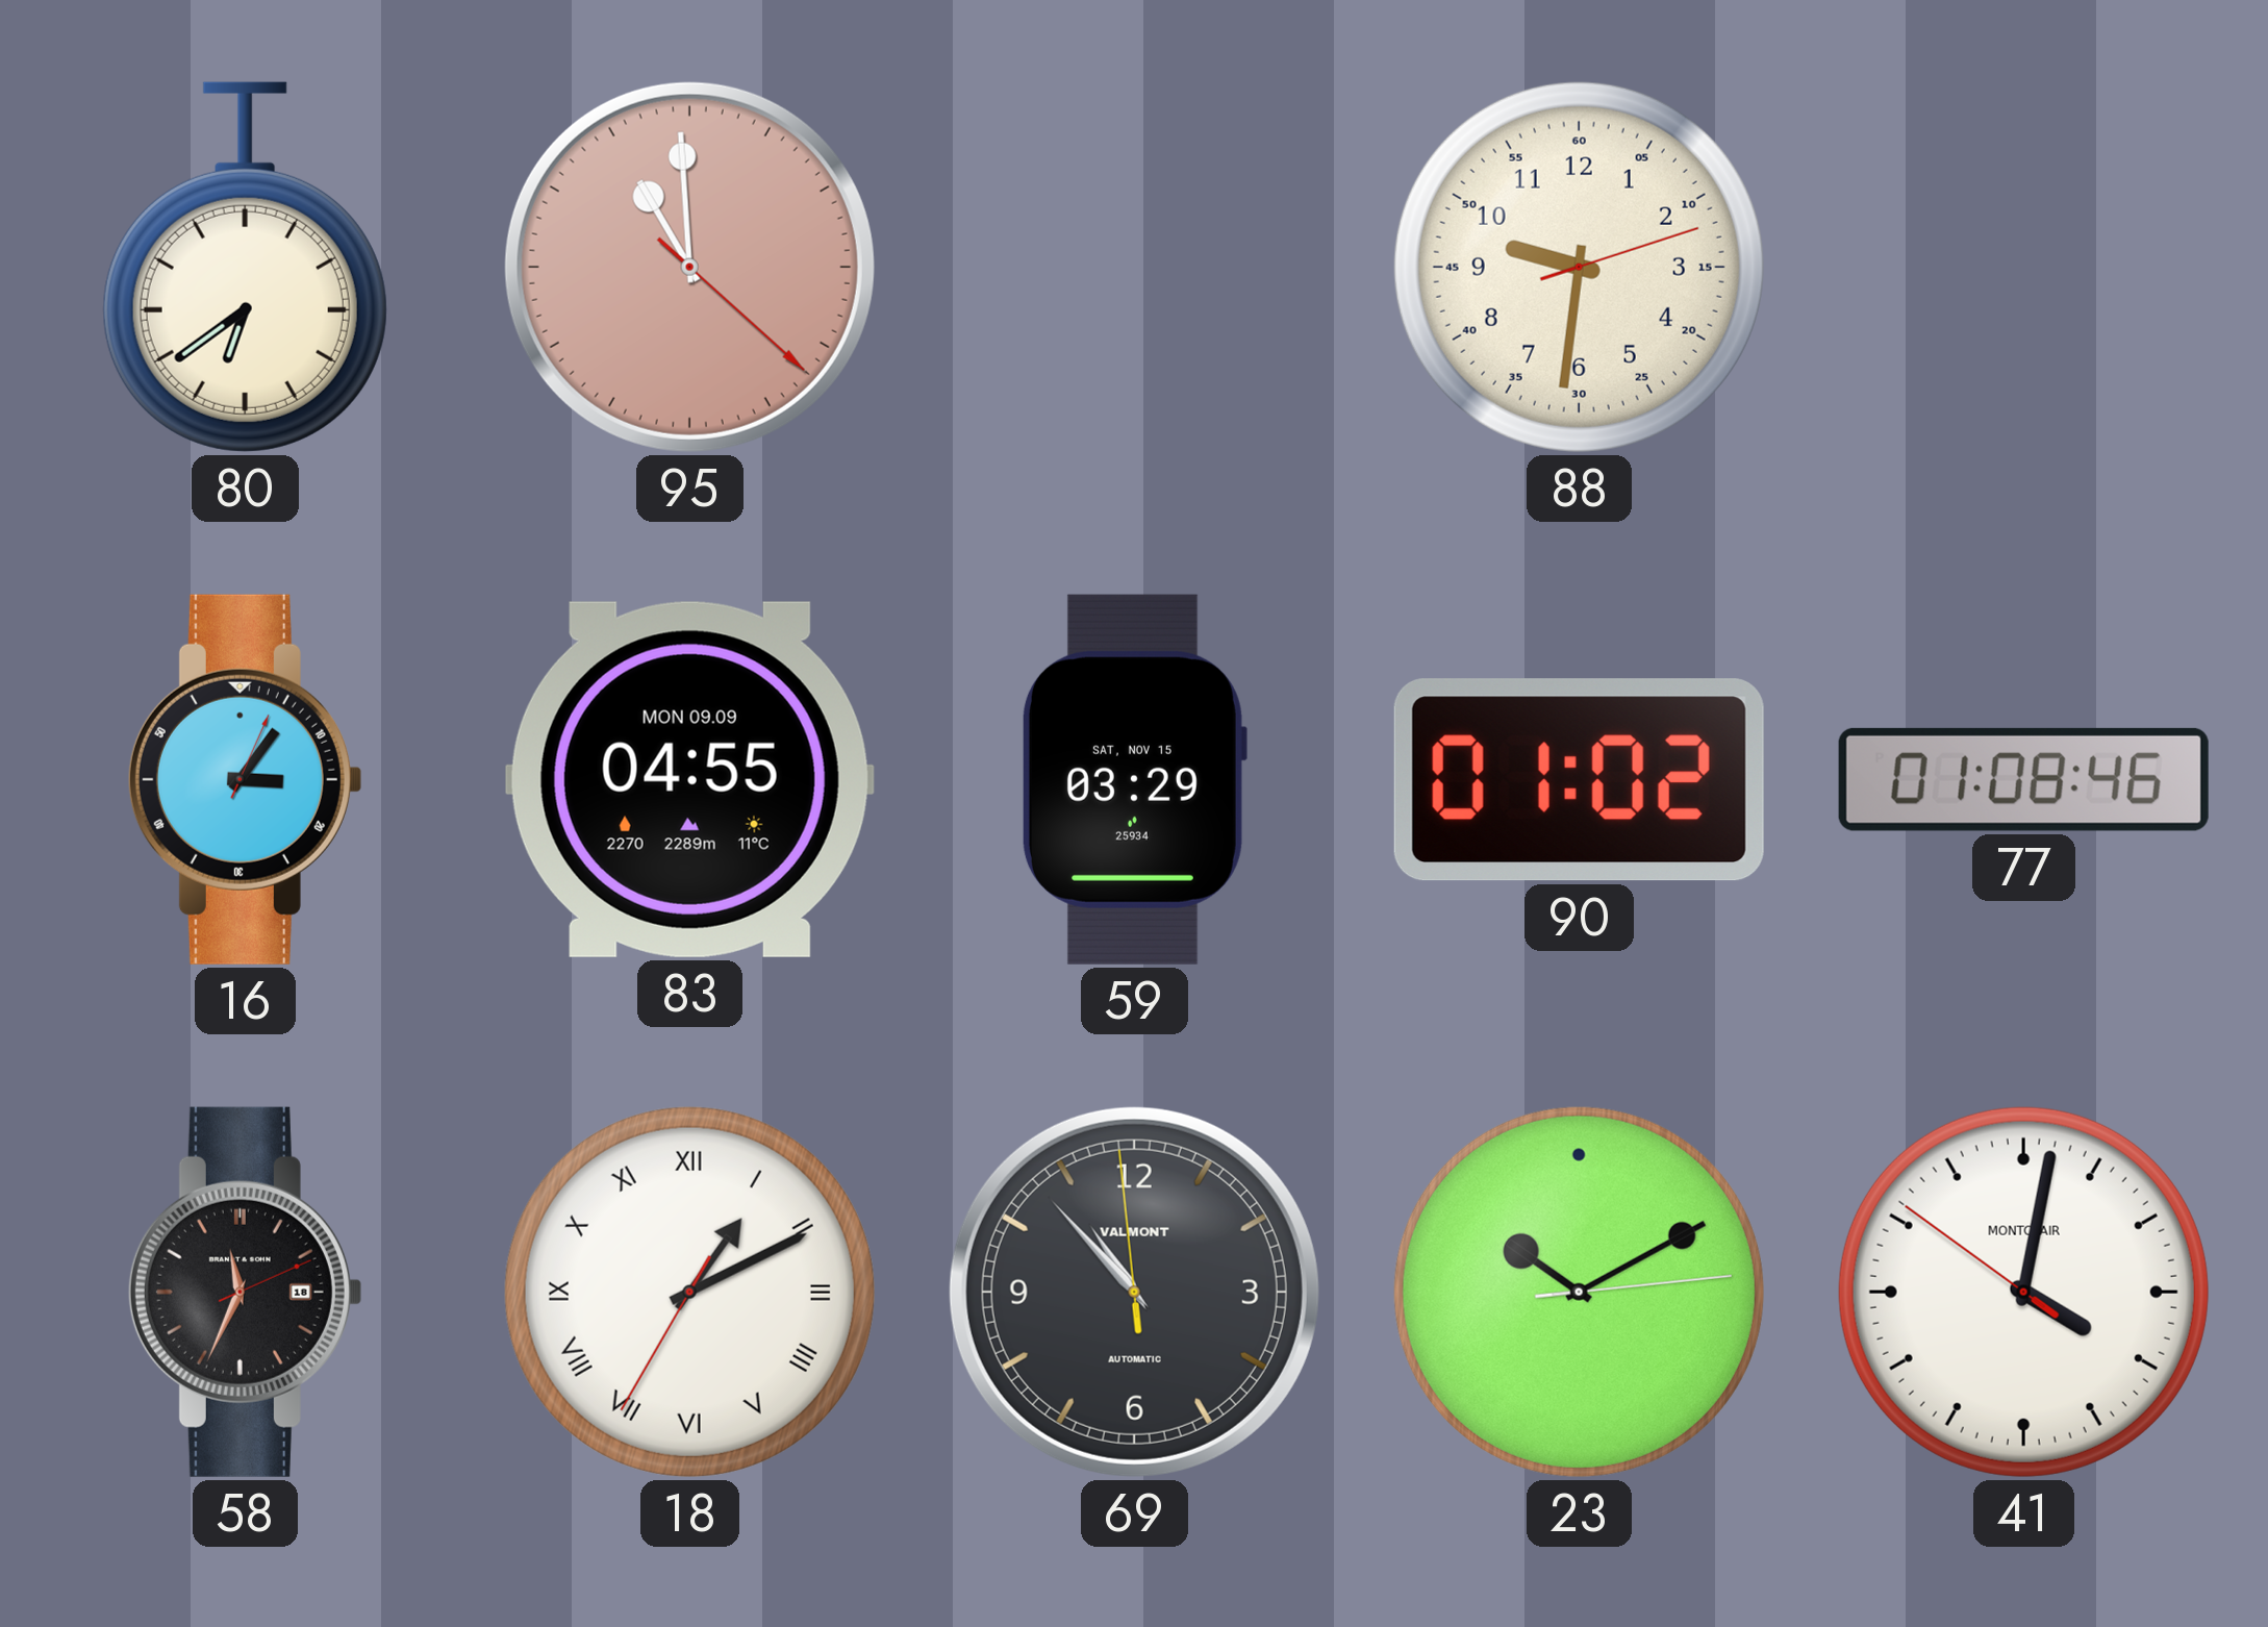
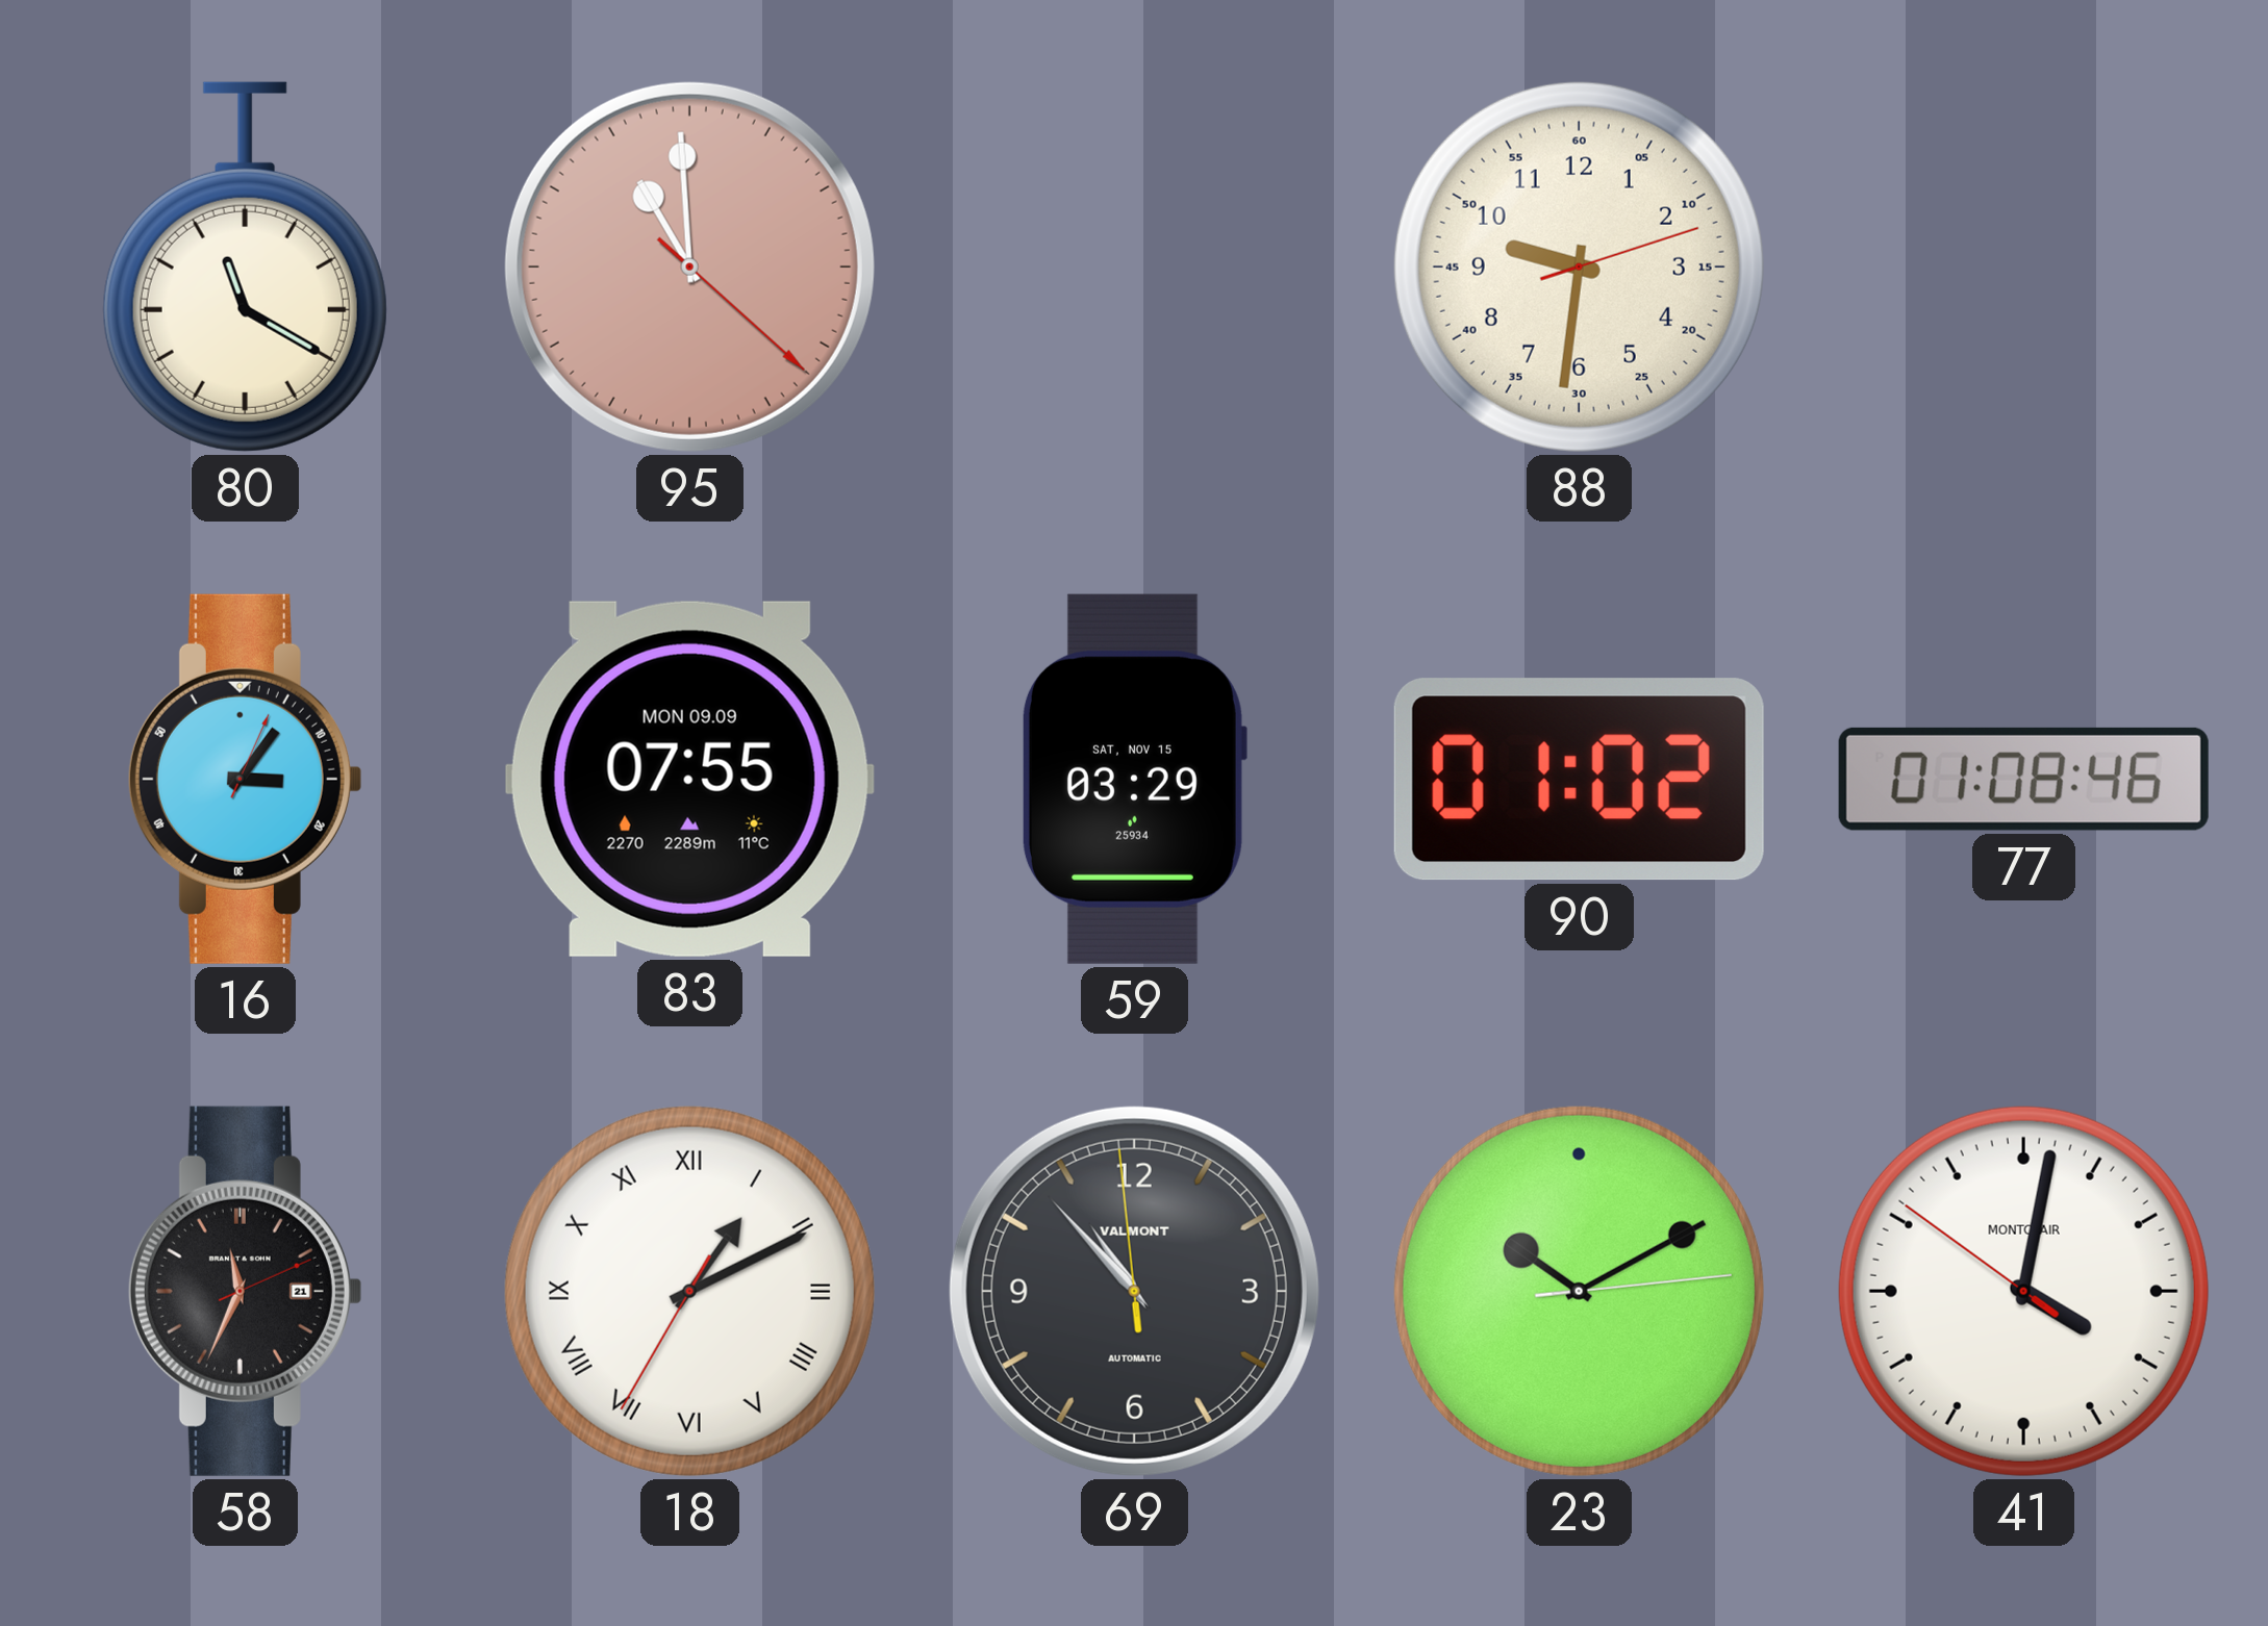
80: 6:39 -> 11:20 (245, 266)
83: 04:55 -> 07:55 (689, 779)
58 date: 18 -> 21 (245, 1291)
